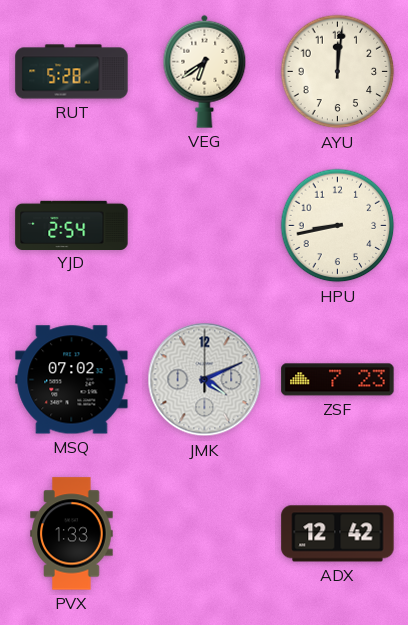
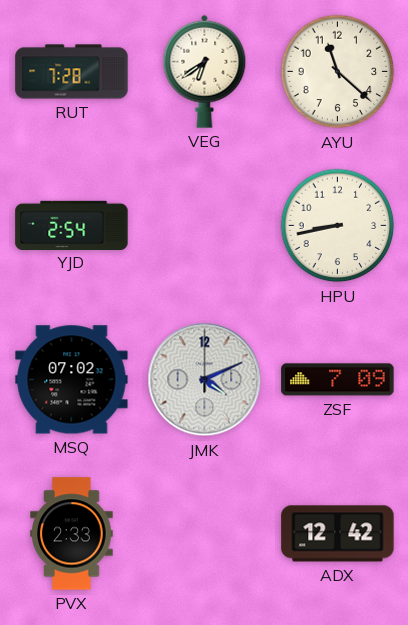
RUT: 5:28 -> 7:28 (72, 72)
AYU: 12:01 -> 11:22 (338, 72)
ZSF: 7:23 -> 7:09 (338, 380)
PVX: 1:33 -> 2:33 (72, 534)
